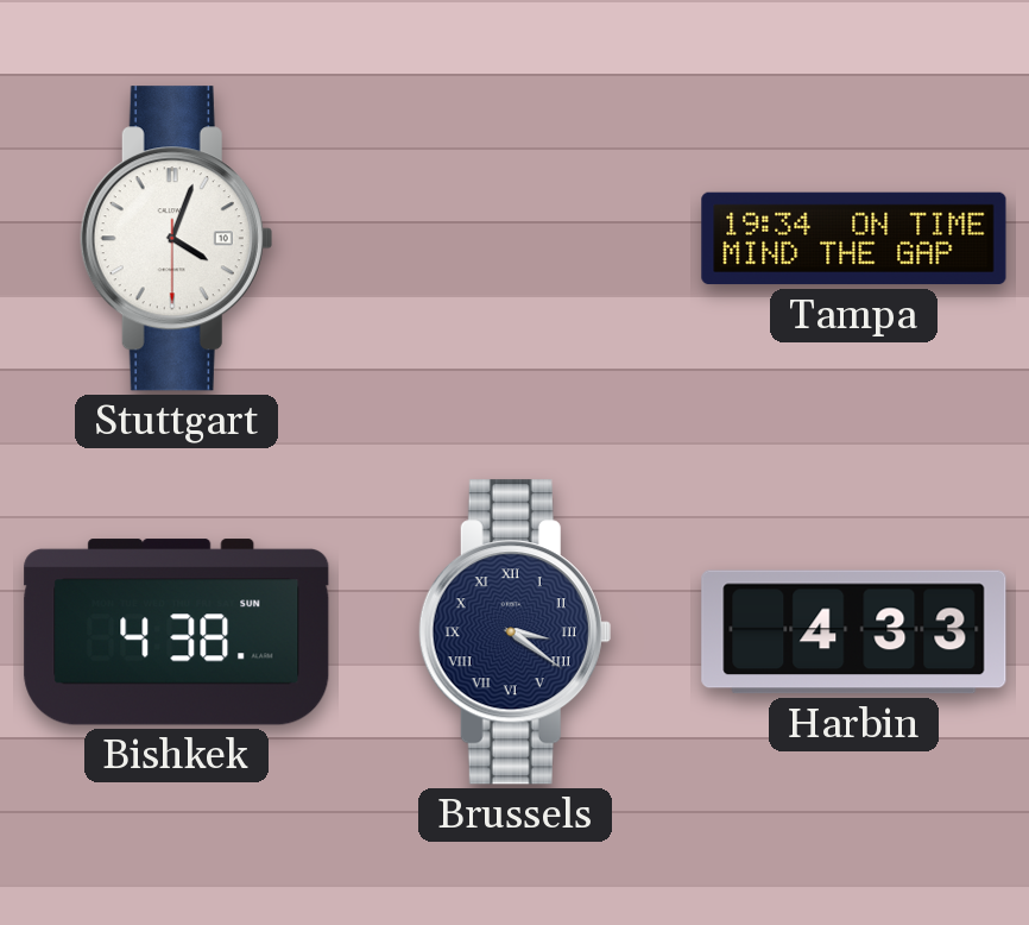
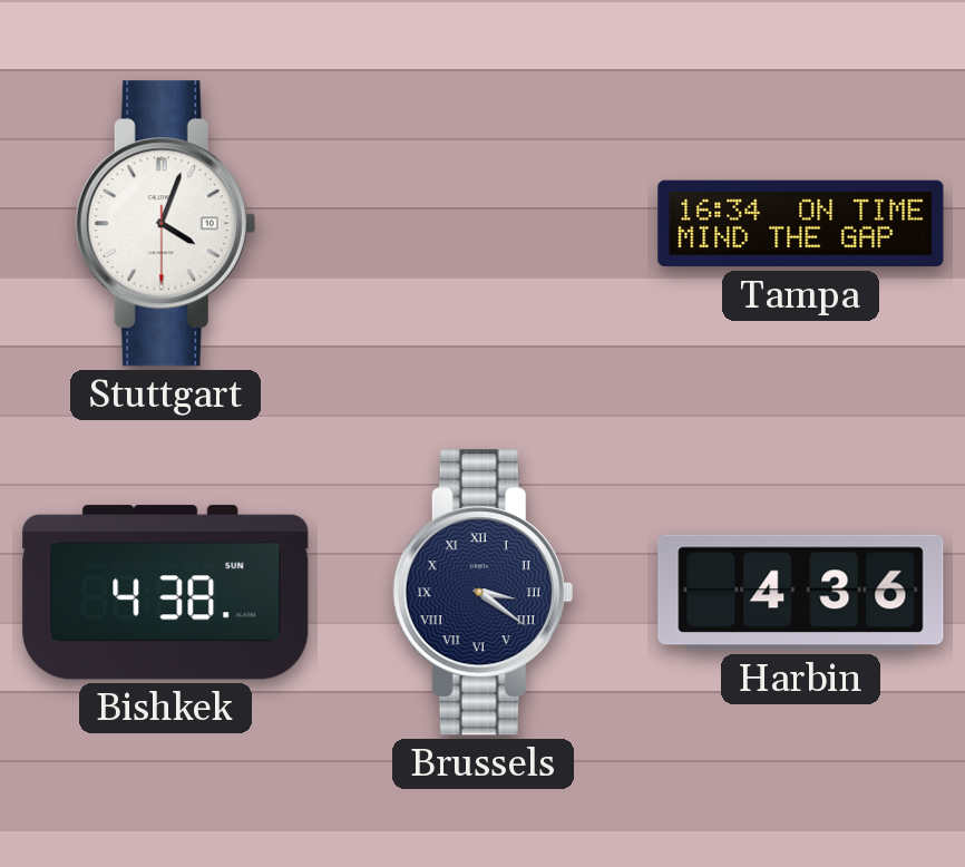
Tampa: 19:34 -> 16:34 (801, 224)
Harbin: 4:33 -> 4:36 (801, 593)
